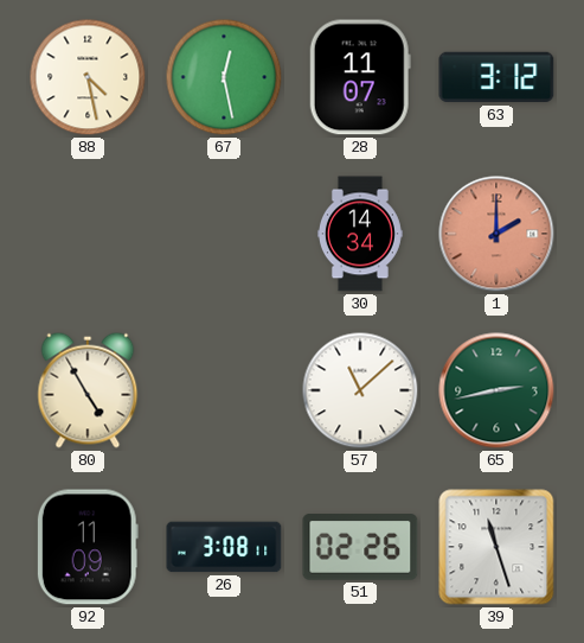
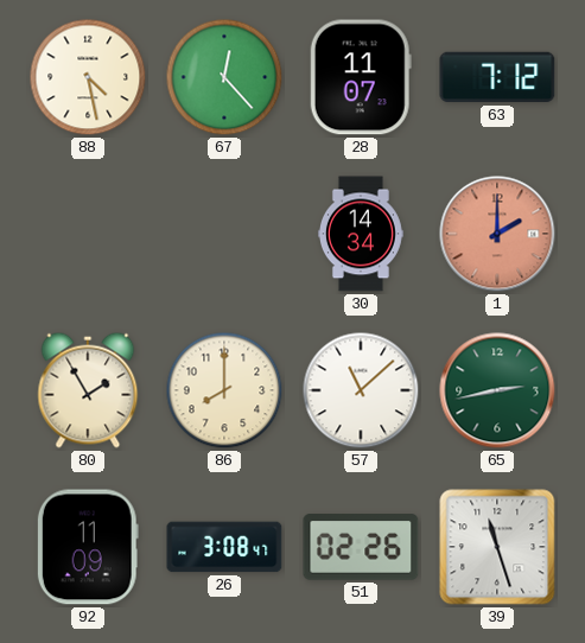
67: 12:28 -> 12:23 (224, 77)
63: 3:12 -> 7:12 (497, 77)
80: 4:55 -> 1:55 (88, 390)
86: none -> 8:00 (224, 390)
26: 3:08:11 -> 3:08:47 (224, 547)
